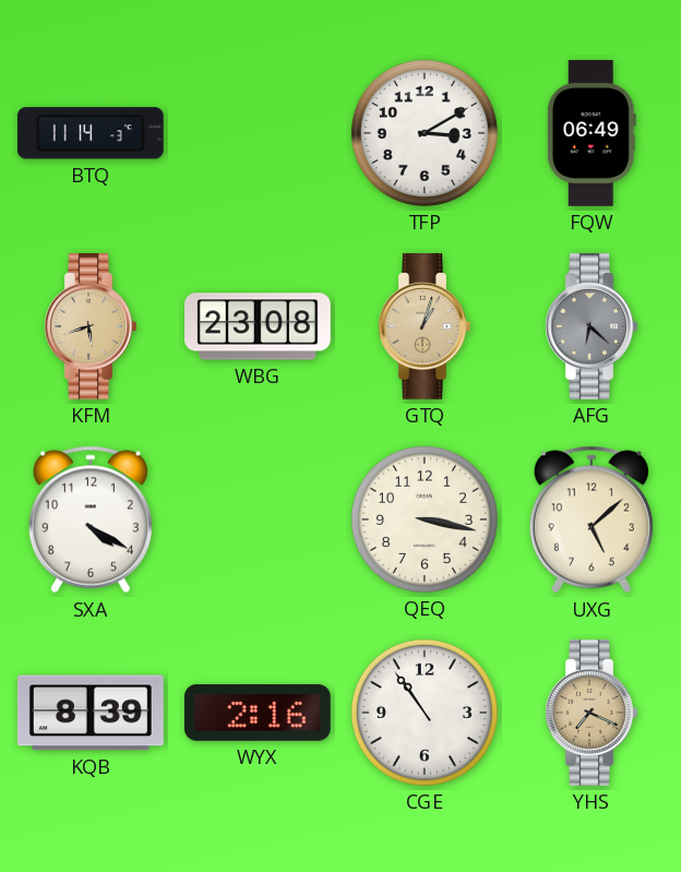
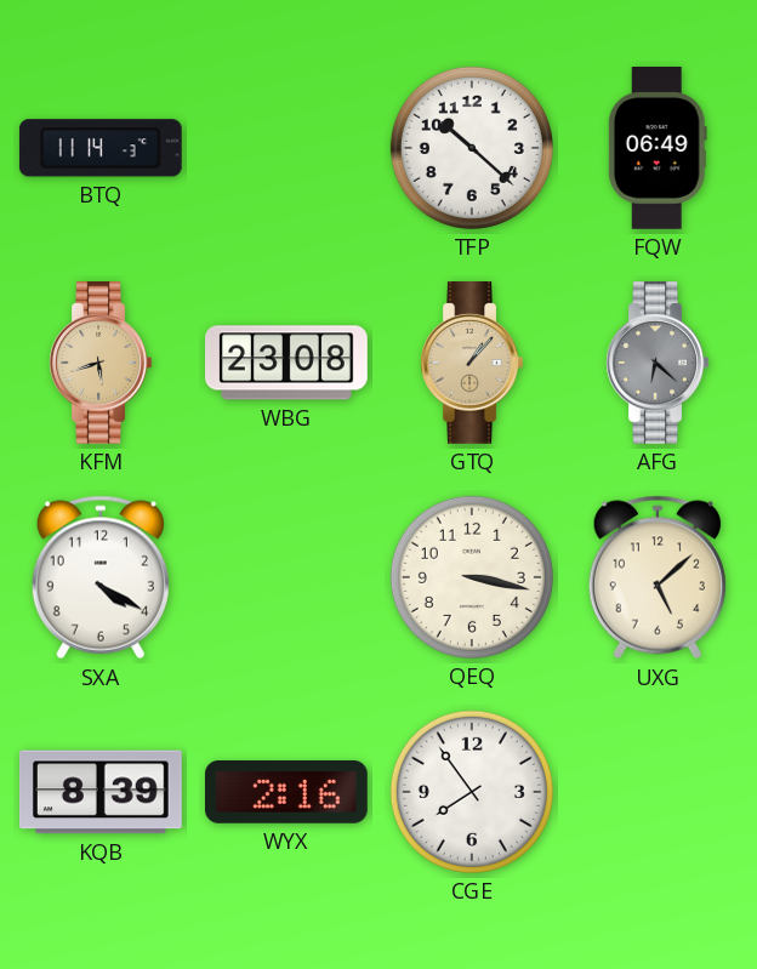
TFP: 3:10 -> 10:22 (472, 148)
GTQ: 1:03 -> 1:07 (472, 364)
CGE: 10:54 -> 7:54 (472, 792)
YHS: 7:19 -> none (592, 714)
